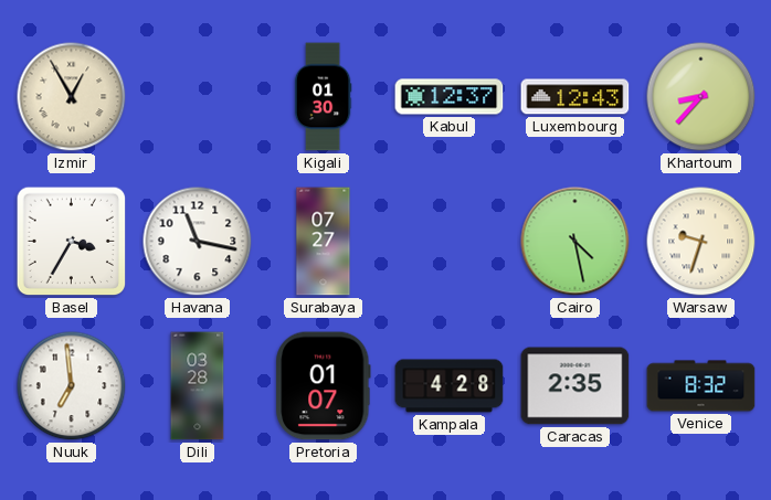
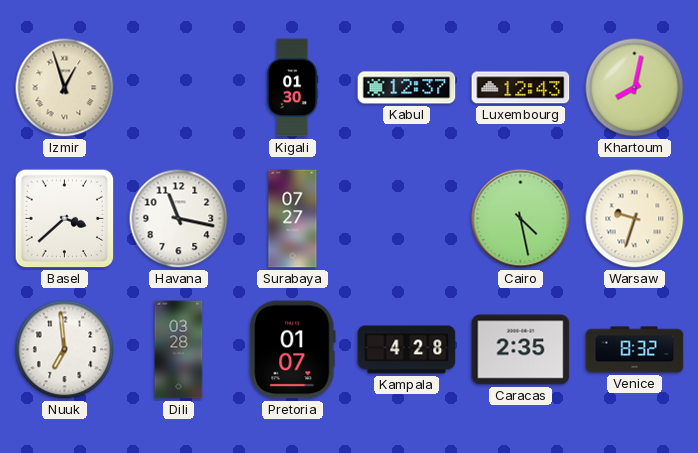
Izmir: 12:55 -> 12:57 (65, 88)
Khartoum: 8:37 -> 8:02 (635, 88)
Basel: 3:35 -> 3:38 (65, 219)
